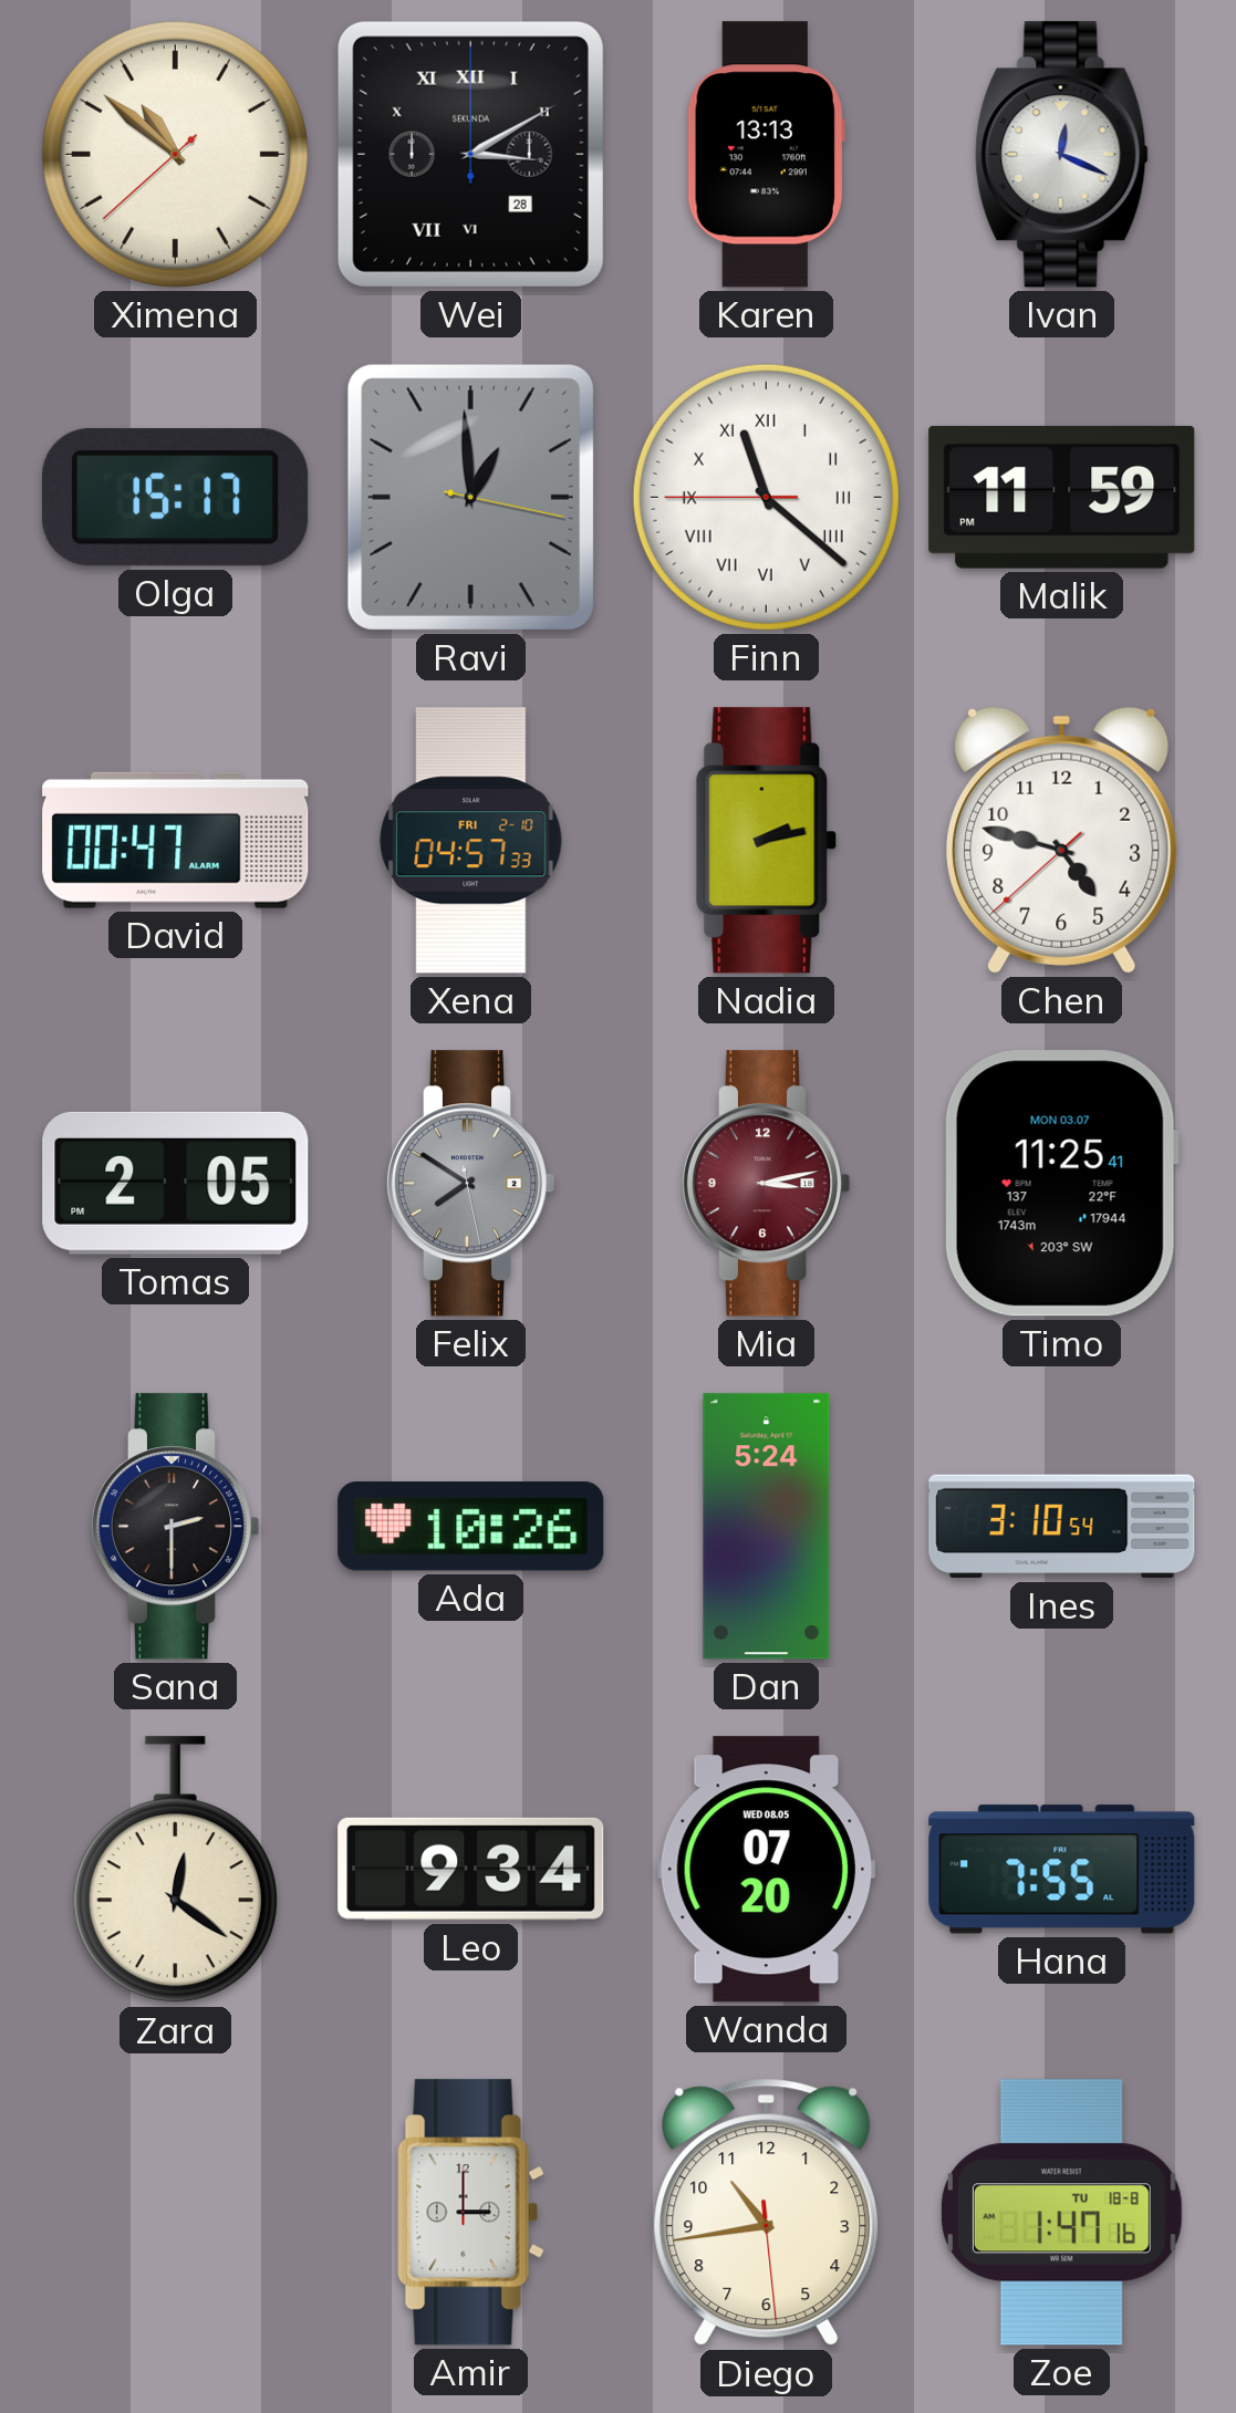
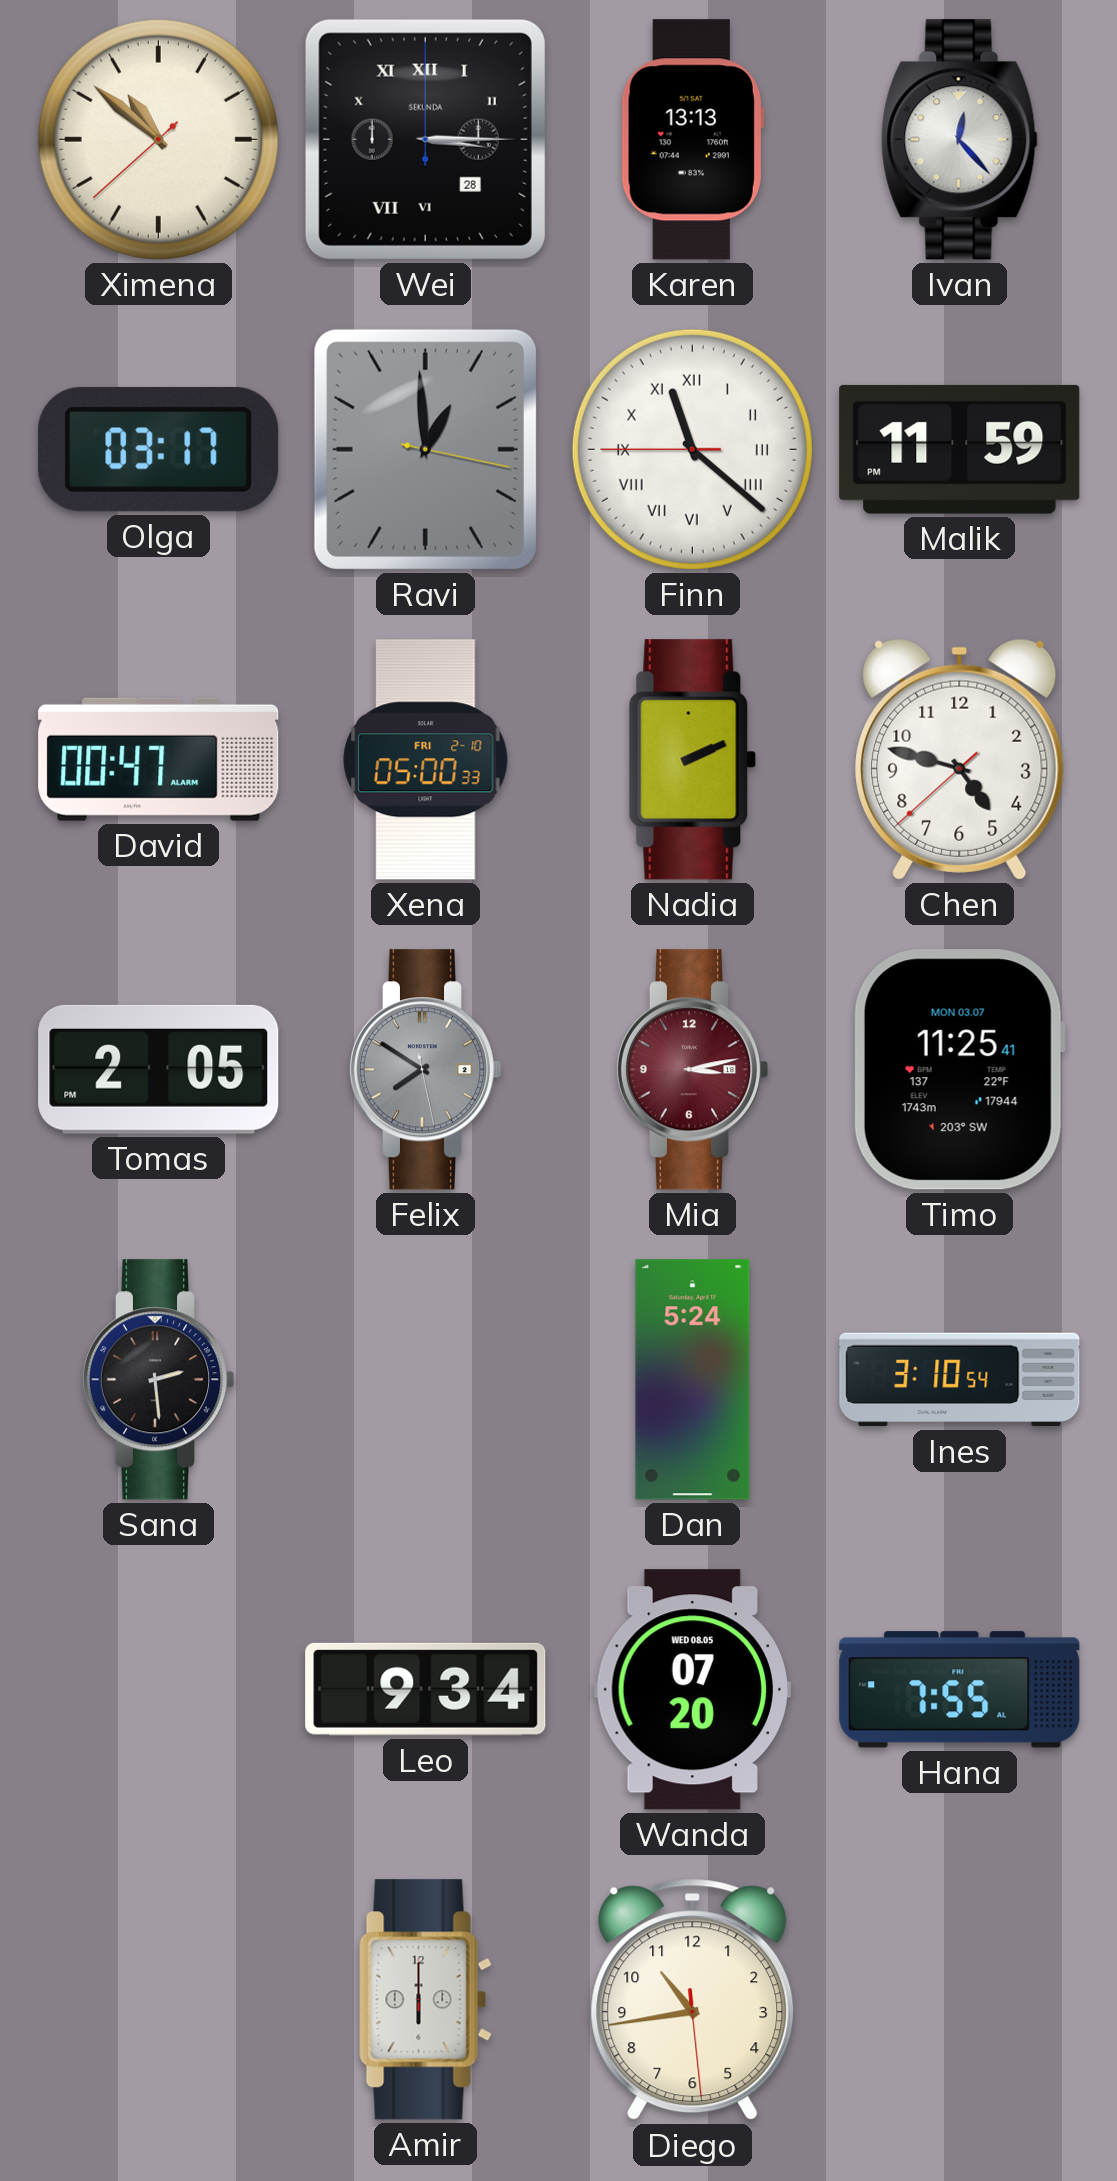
Wei: 3:10 -> 3:15 (425, 139)
Ivan: 12:19 -> 12:23 (960, 140)
Olga: 15:17 -> 03:17 (159, 449)
Xena: 04:57 -> 05:00 (426, 760)
Nadia: 2:13 -> 2:11 (693, 760)
Sana: 2:30 -> 2:29 (158, 1380)
Ada: 10:26 -> none (471, 1527)
Zara: 12:21 -> none (175, 1870)
Amir: 3:00 -> 6:00 (425, 2000)
Zoe: 1:47 -> none (1061, 2213)
